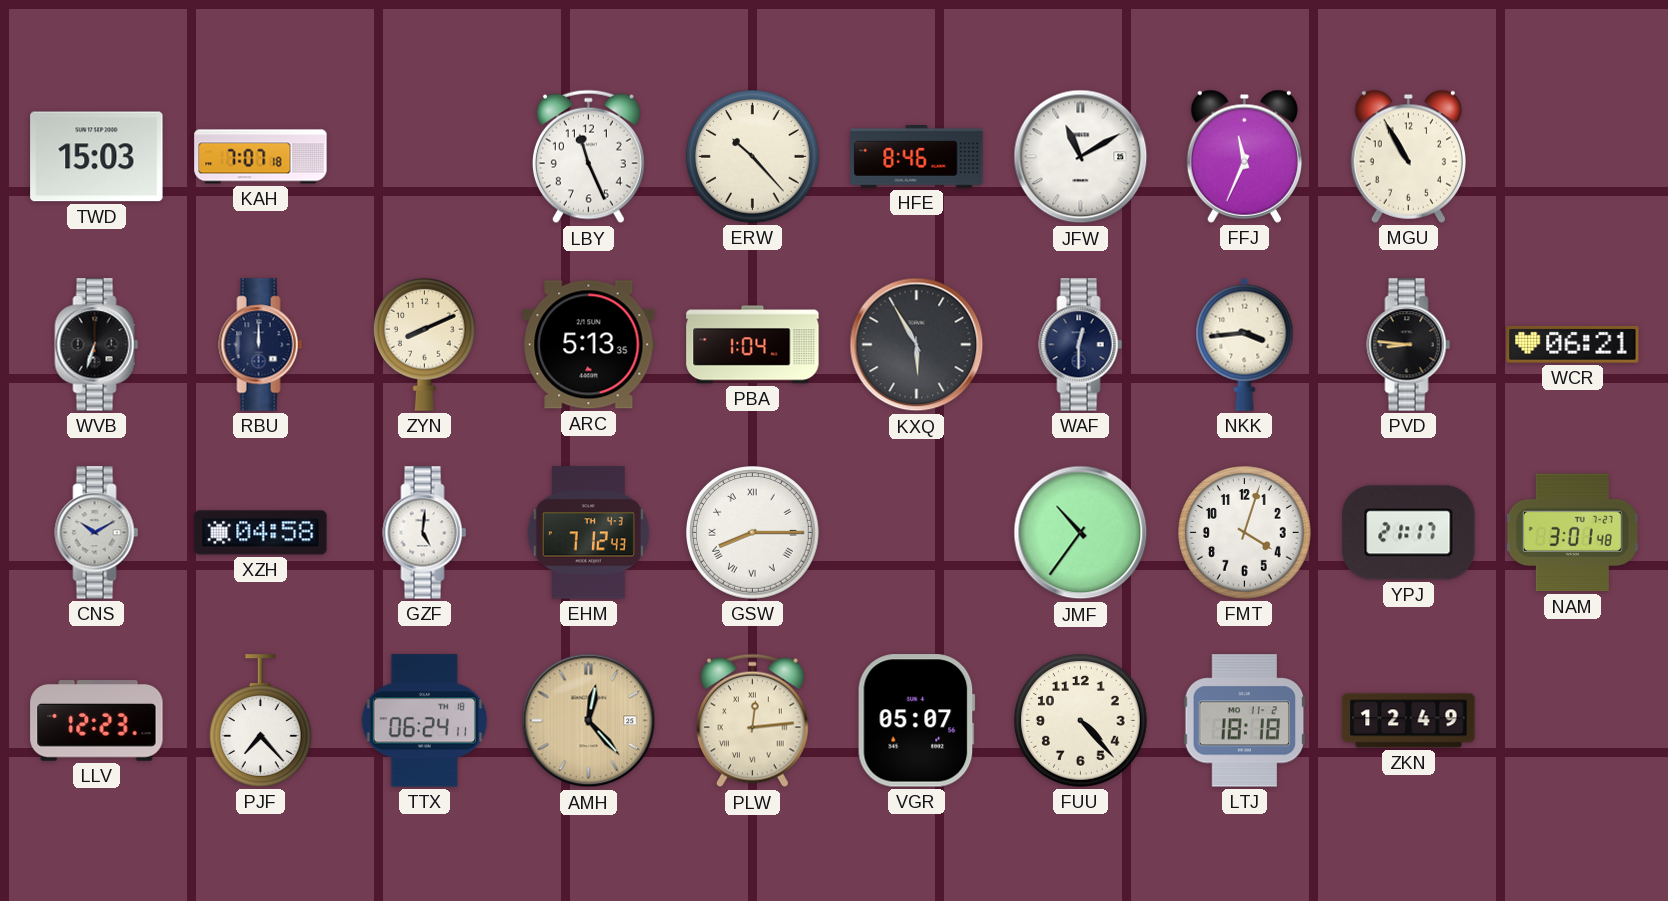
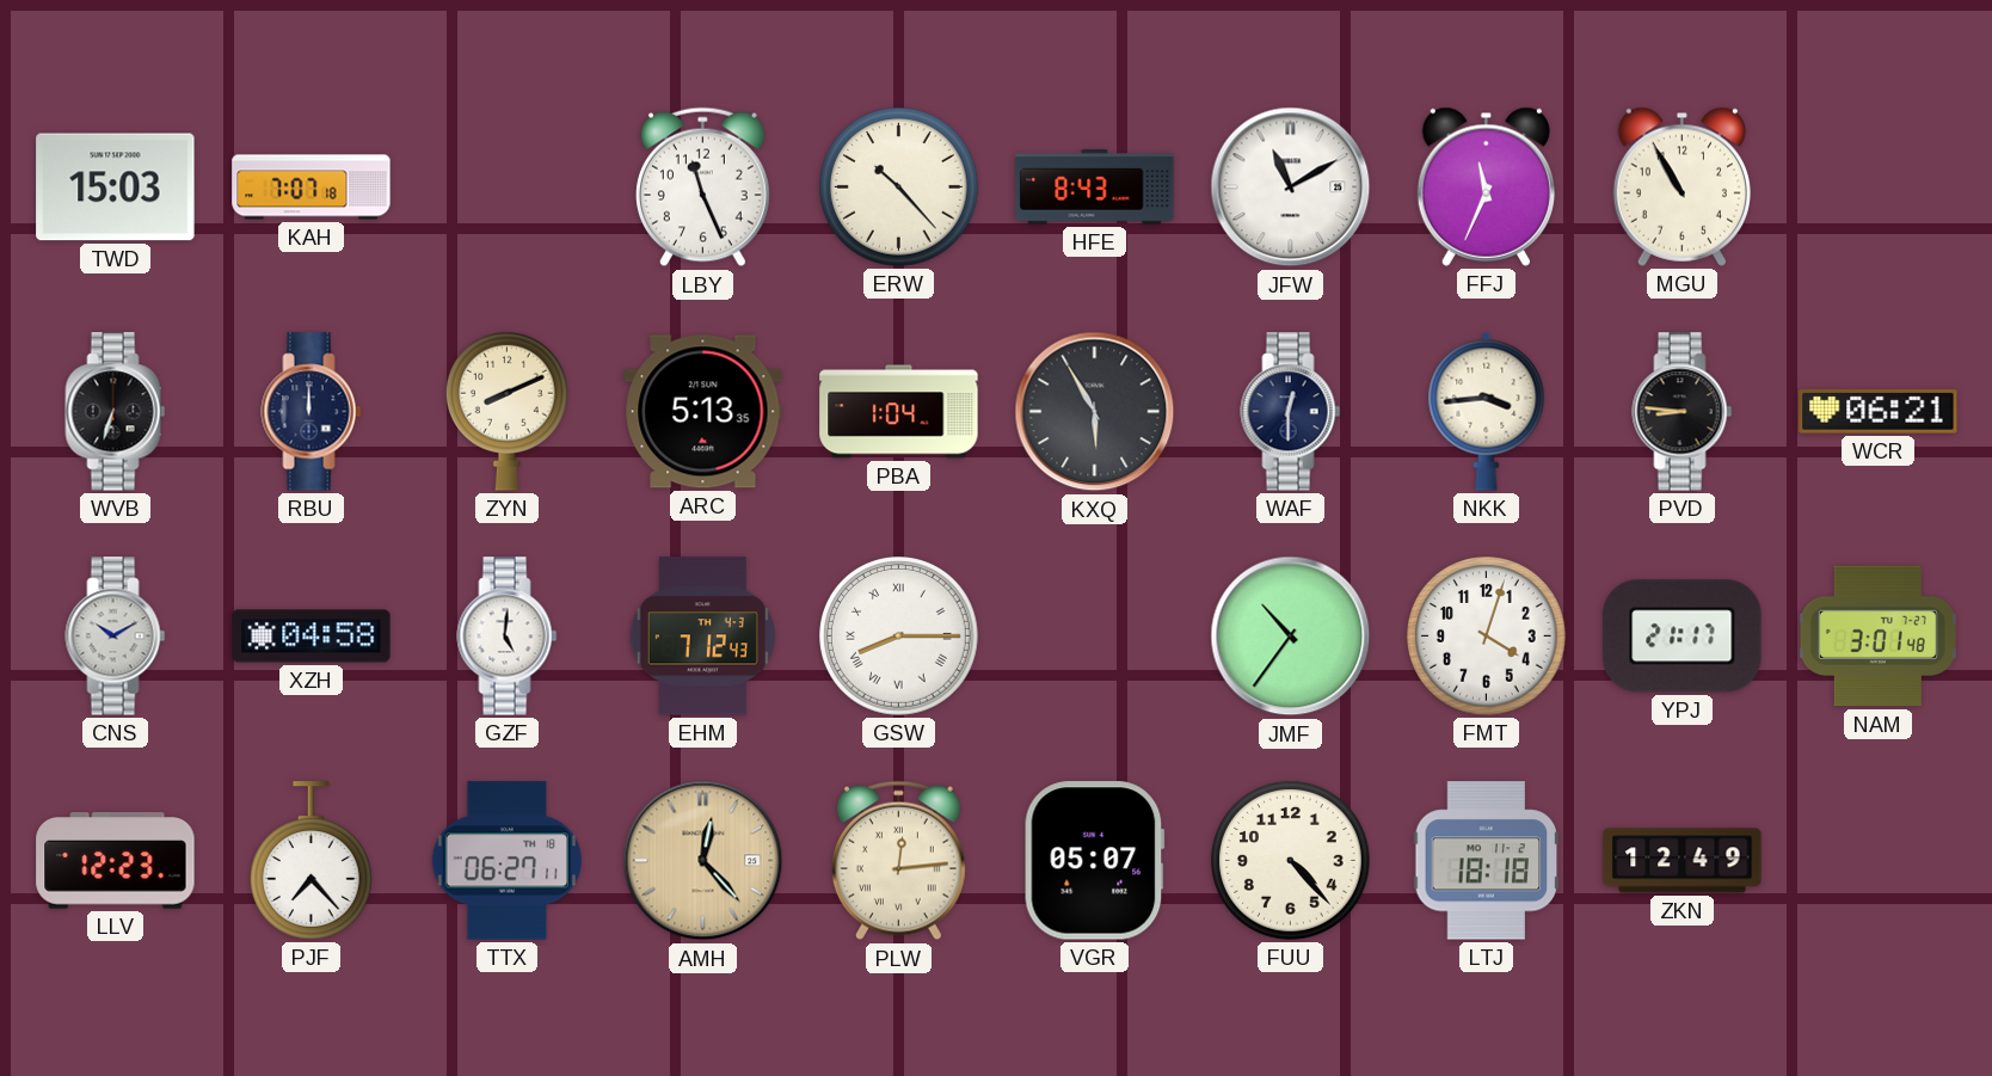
HFE: 8:46 -> 8:43 (1095, 187)
TTX: 06:24 -> 06:27 (506, 861)
